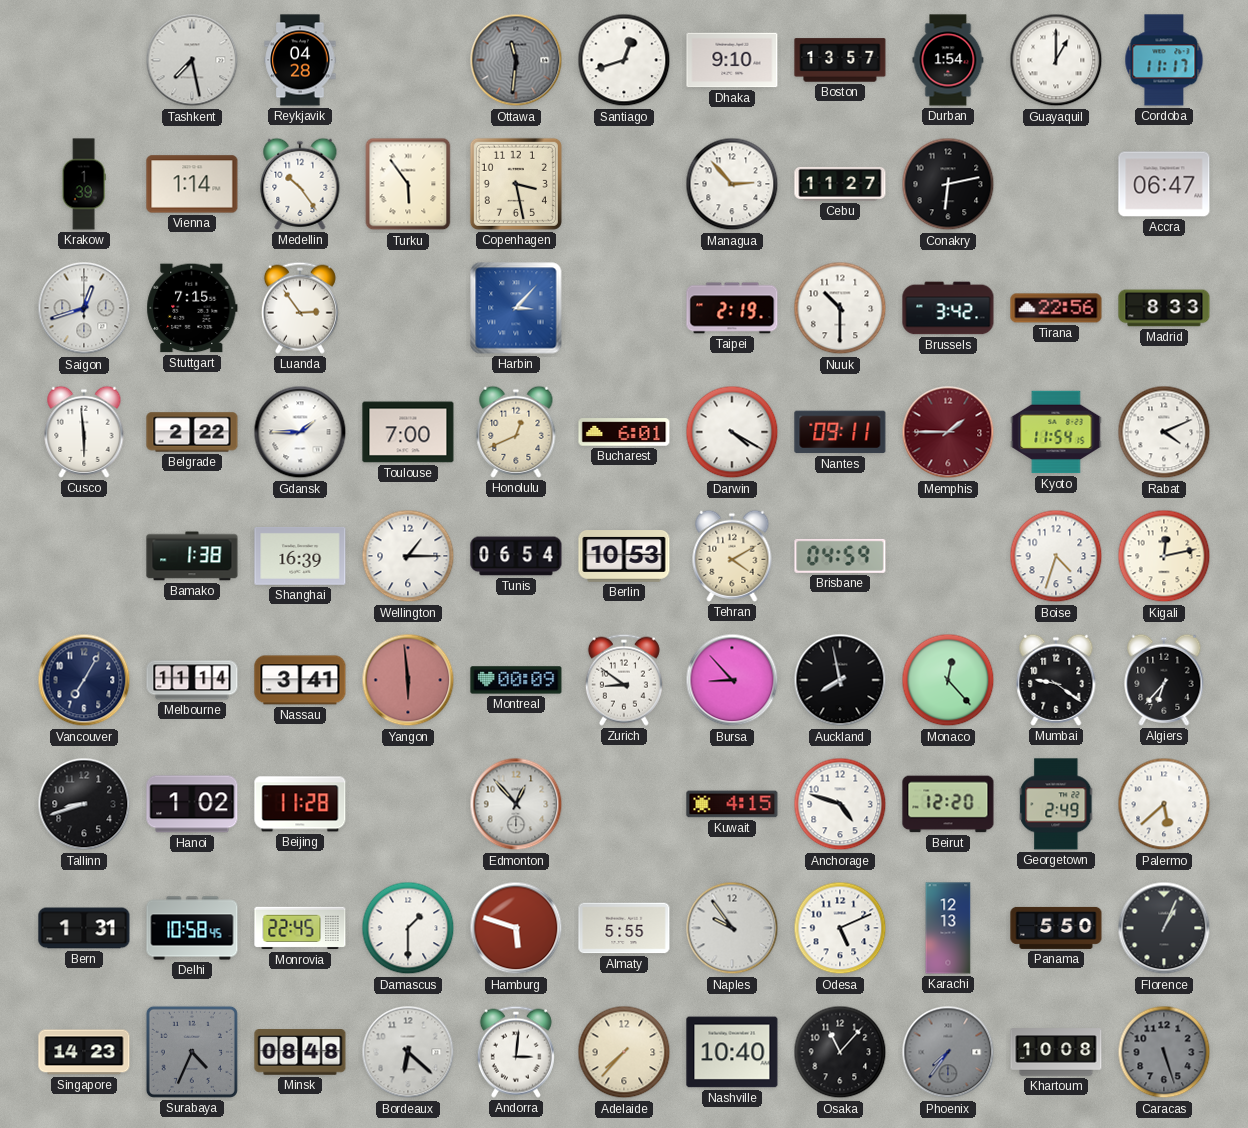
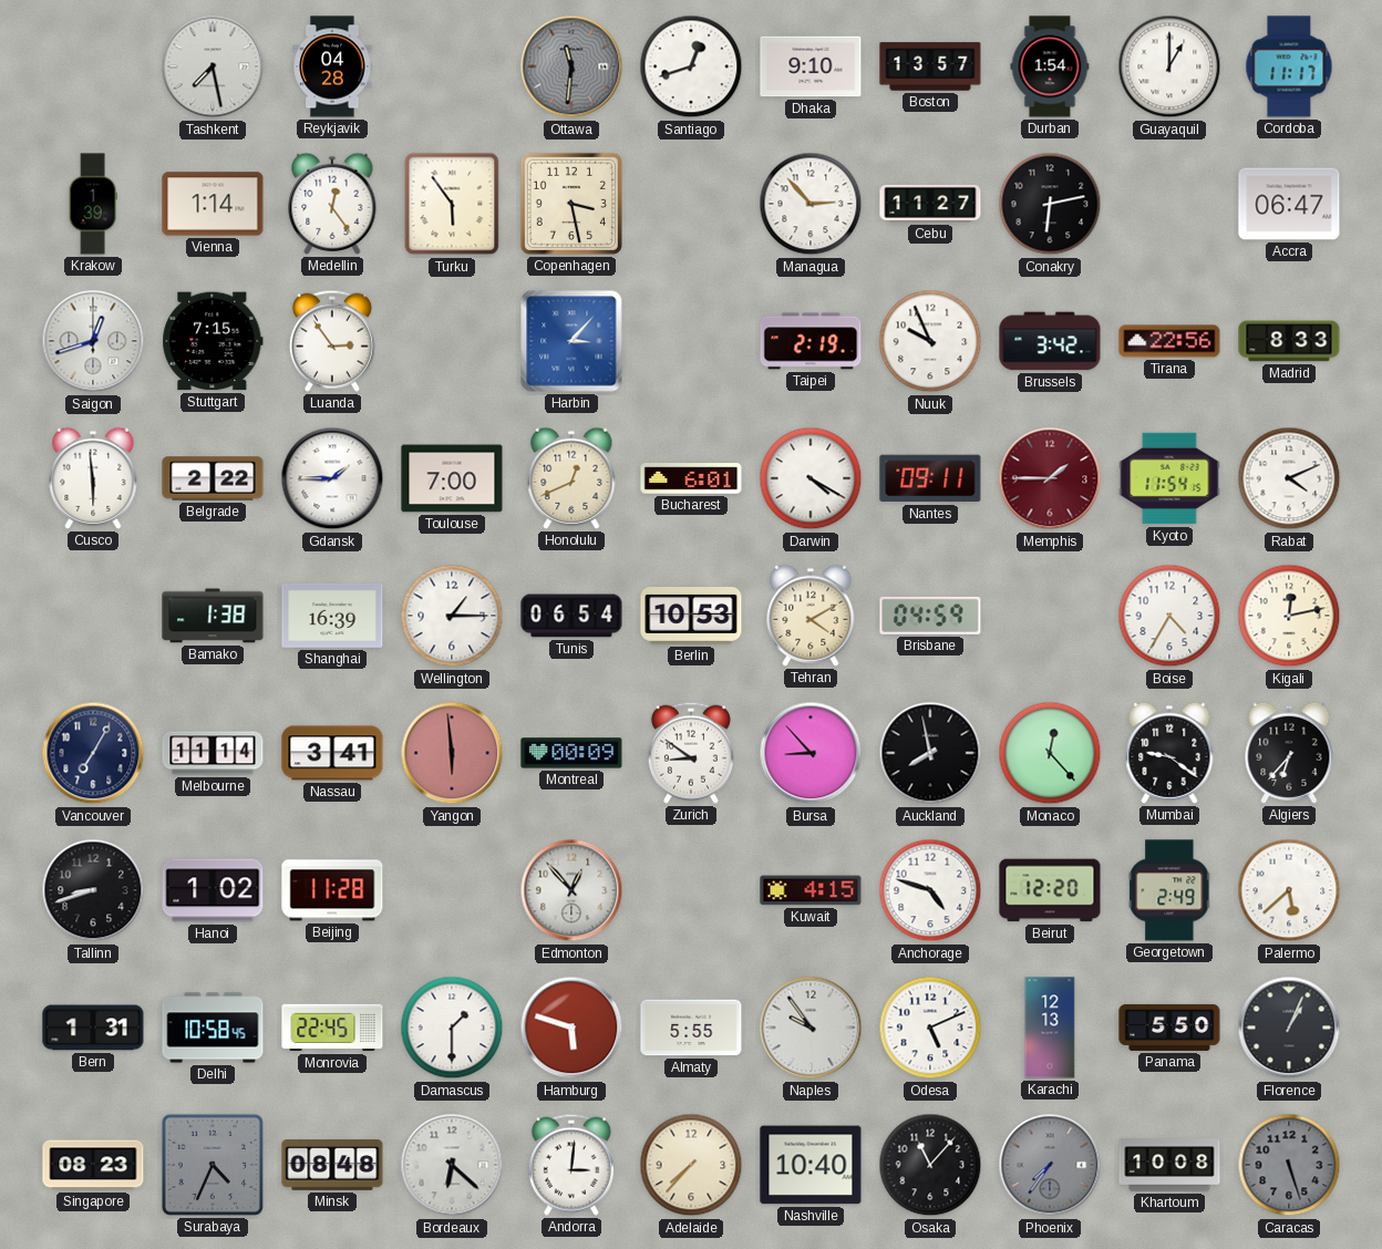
Medellin: 10:24 -> 12:24 (332, 204)
Nuuk: 10:30 -> 9:56 (930, 341)
Boise: 4:33 -> 4:35 (1169, 616)
Singapore: 14:23 -> 08:23 (93, 1165)
